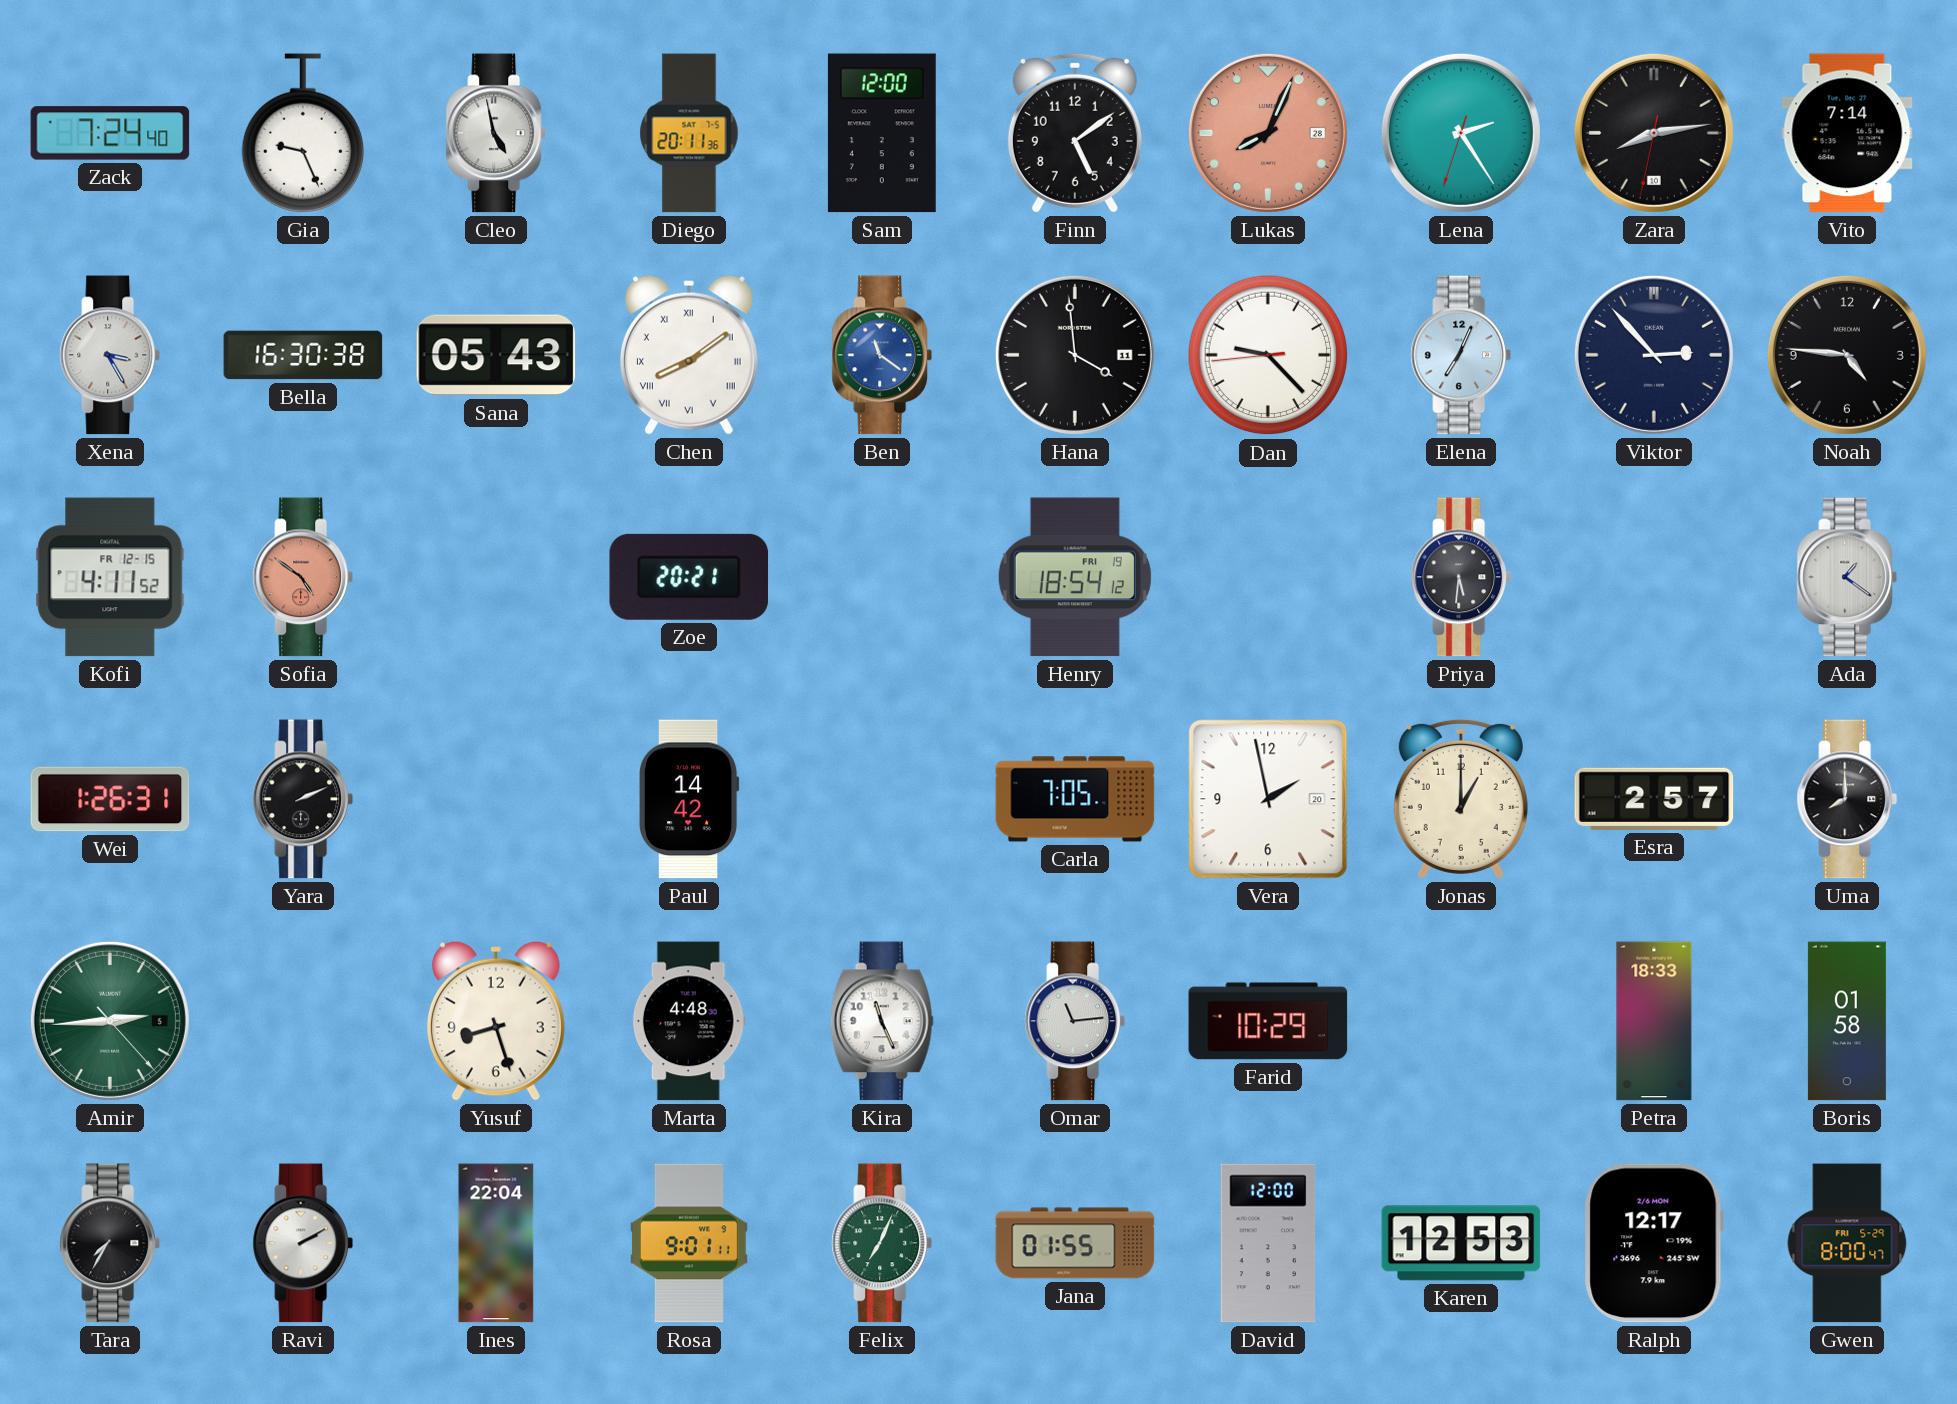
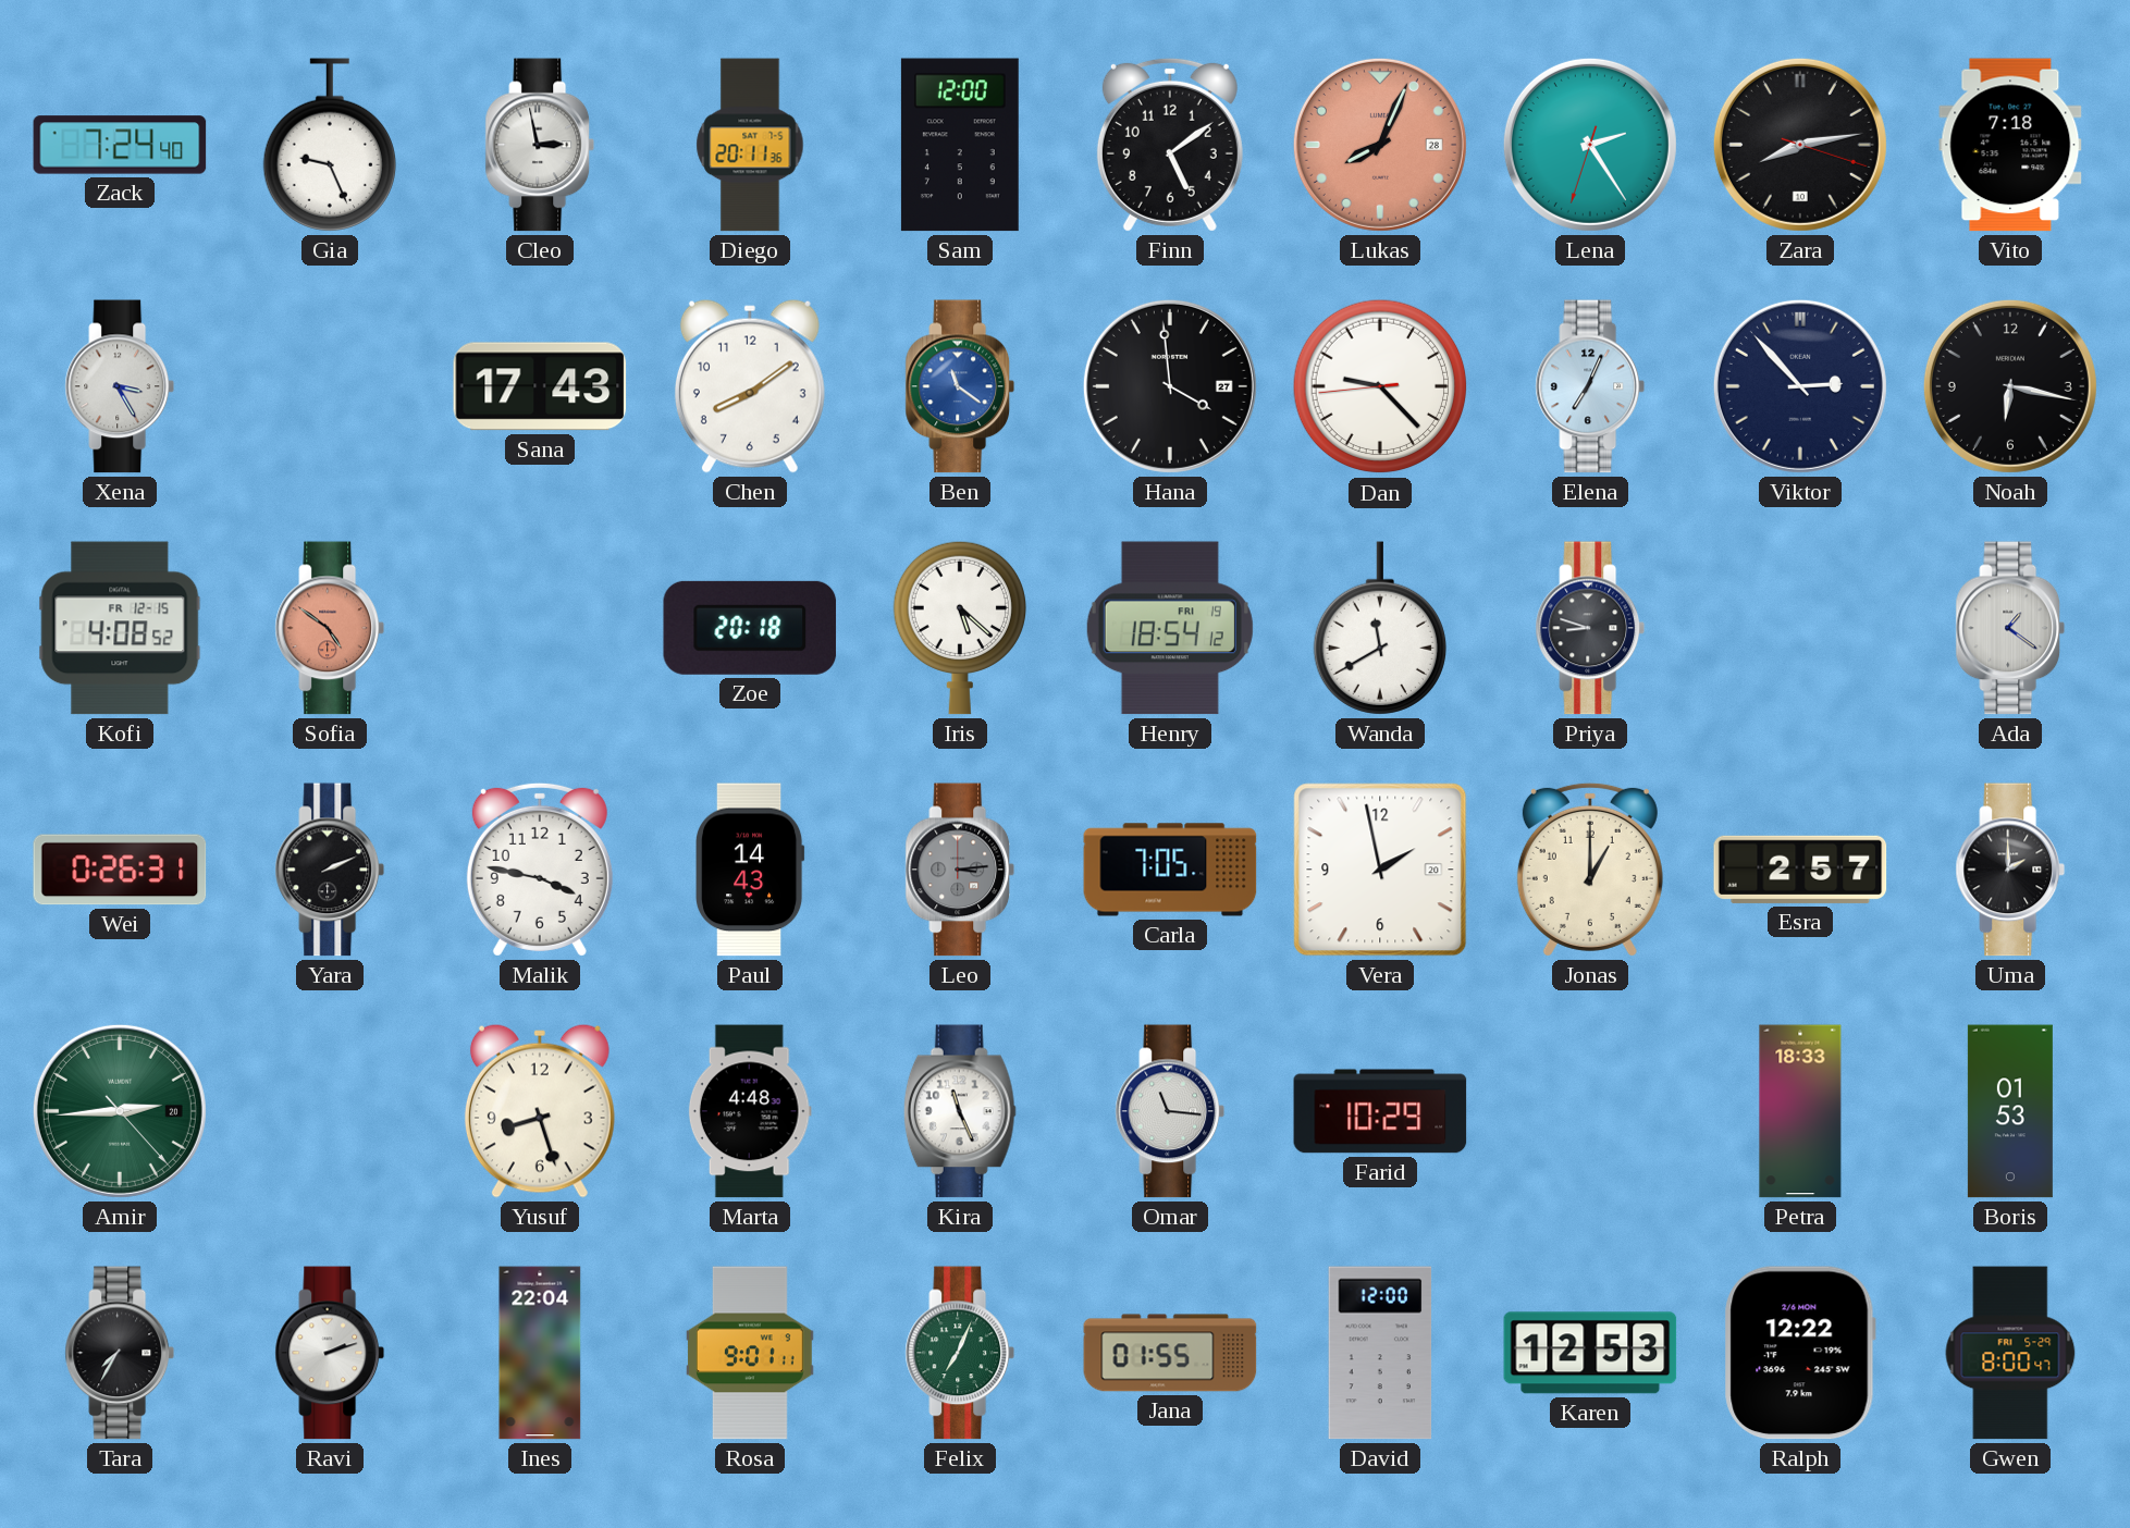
Cleo: 4:58 -> 2:58 (540, 145)
Zara: 8:13:32 -> 8:13:18 (1800, 145)
Vito: 7:14 -> 7:18 (2010, 145)
Bella: 16:30 -> none (303, 355)
Sana: 05:43 -> 17:43 (540, 386)
Chen numerals: Roman -> Arabic (750, 386)
Hana date: 11 -> 27 (1170, 386)
Noah: 4:46 -> 6:17 (2010, 386)
Kofi: 4:11 -> 4:08 (120, 628)
Zoe: 20:21 -> 20:18 (750, 628)
Iris: none -> 5:22 (959, 628)
Wanda: none -> 11:40 (1379, 628)
Priya: 5:31 -> 8:48 (1590, 628)
Wei: 1:26 -> 0:26 (120, 870)
Malik: none -> 3:47 (540, 870)
Paul: 14:42 -> 14:43 (751, 870)
Leo: none -> 3:14 (960, 870)
Uma: 8:00 -> 2:00 (2010, 870)
Amir date: 5 -> 20 (120, 1111)
Omar: 11:14 -> 11:16 (1170, 1111)
Boris: 01:58 -> 01:53 (2010, 1111)
Ravi: 2:10 -> 2:12 (330, 1353)
Ralph: 12:17 -> 12:22 (1800, 1353)
